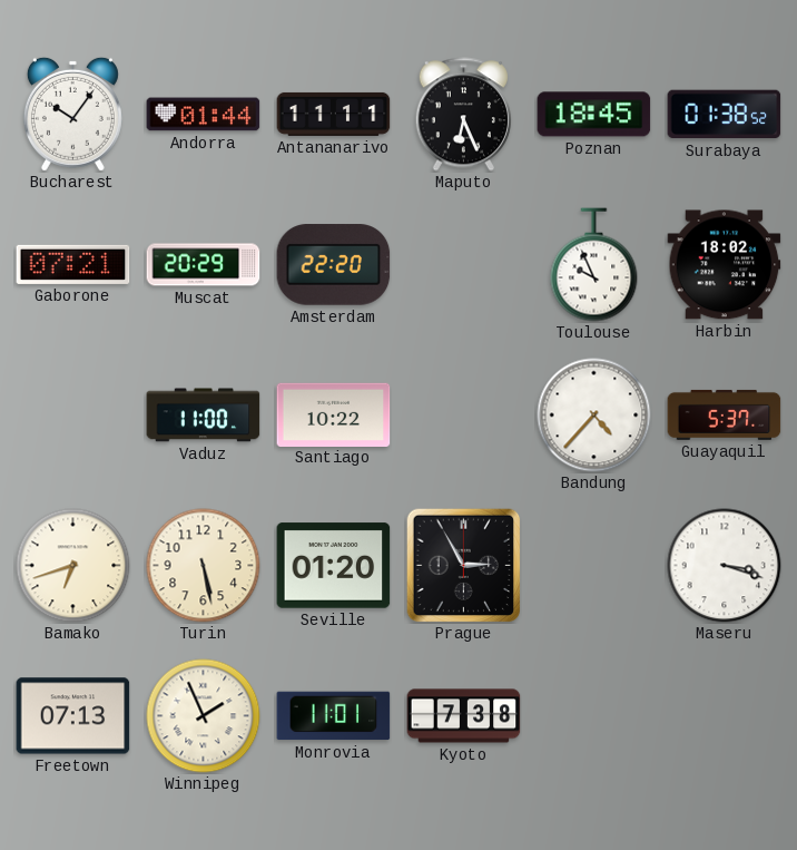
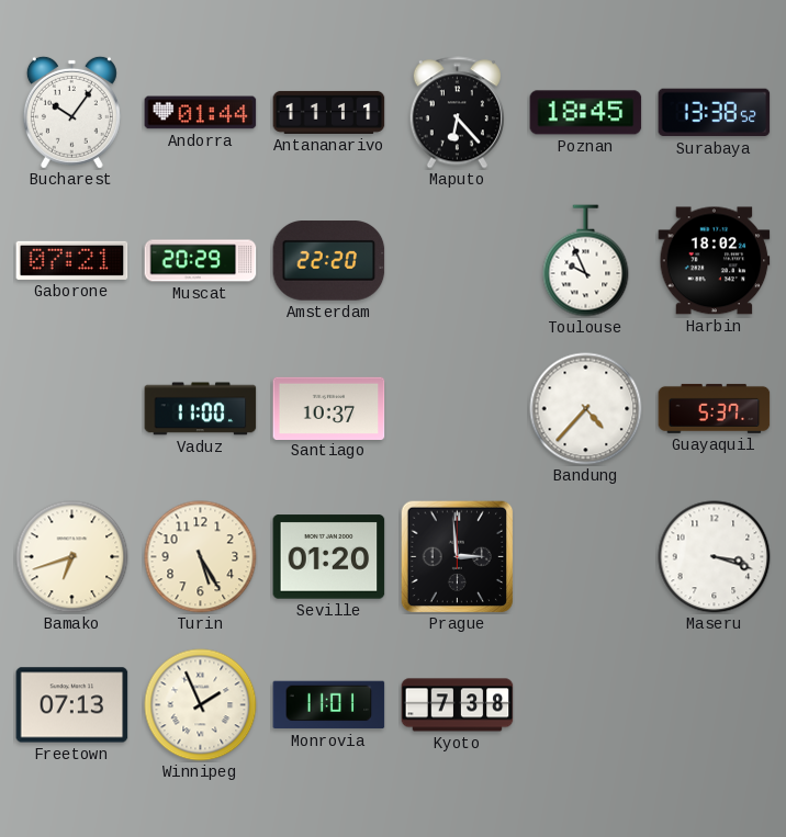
Maputo: 6:26 -> 6:23 (457, 113)
Surabaya: 01:38 -> 13:38 (715, 113)
Santiago: 10:22 -> 10:37 (329, 408)
Turin: 5:28 -> 5:25 (201, 557)
Prague: 2:55 -> 2:59 (457, 556)
